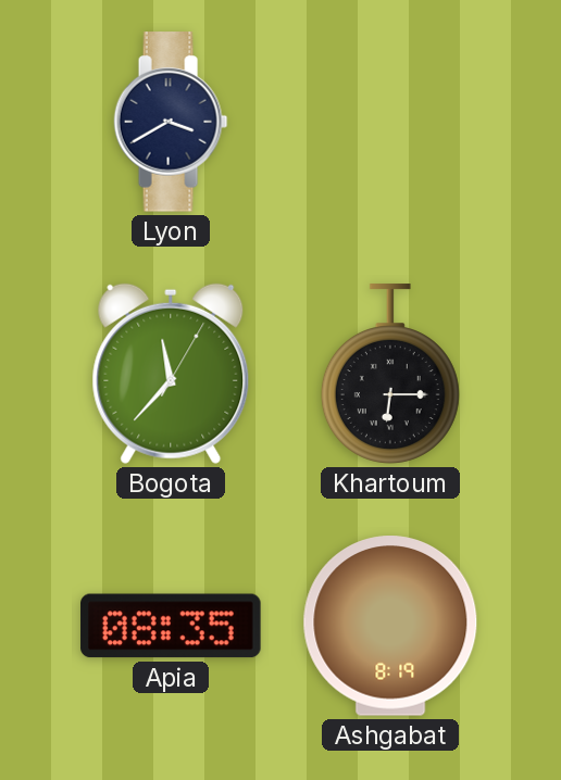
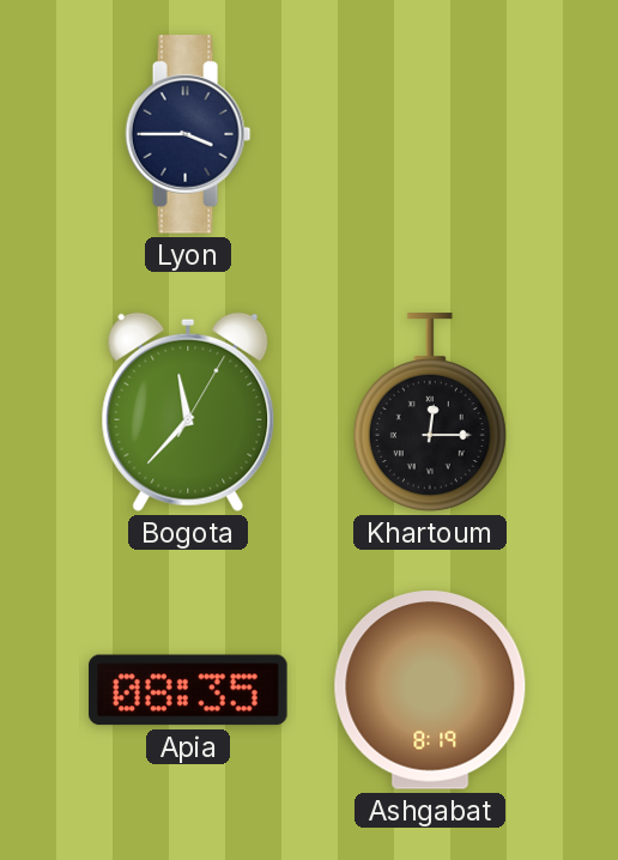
Lyon: 3:40 -> 3:45 (188, 134)
Khartoum: 6:15 -> 12:15 (430, 412)
